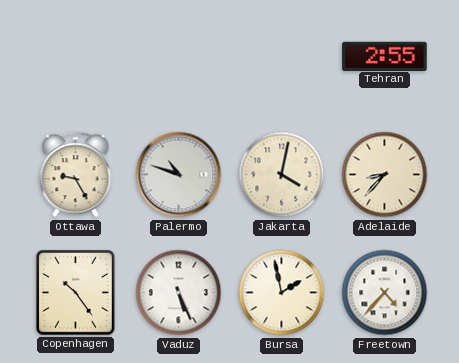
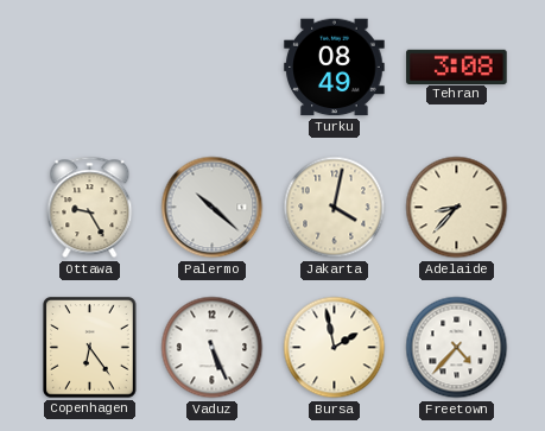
Turku: none -> 08:49 (335, 68)
Tehran: 2:55 -> 3:08 (457, 66)
Palermo: 10:48 -> 10:22 (213, 208)
Copenhagen: 10:24 -> 6:24 (90, 348)
